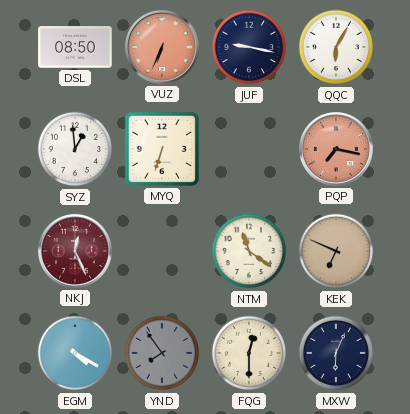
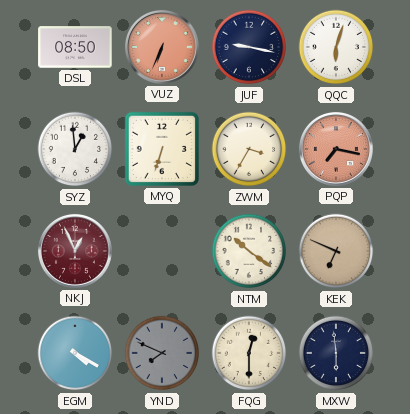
QQC: 6:05 -> 6:03 (336, 47)
ZWM: none -> 3:35 (249, 149)
NKJ: 12:26 -> 12:56 (75, 251)
NTM: 11:21 -> 10:21 (249, 251)
YND: 7:54 -> 7:49 (162, 353)
MXW: 6:04 -> 5:59 (336, 353)
